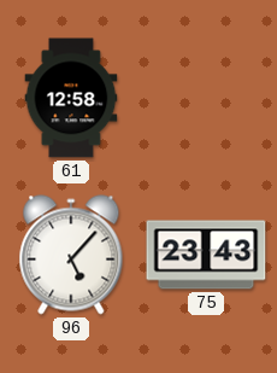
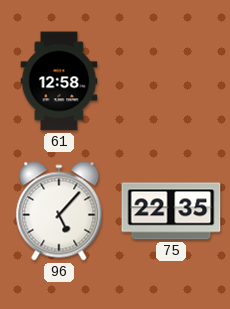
75: 23:43 -> 22:35 (171, 211)
